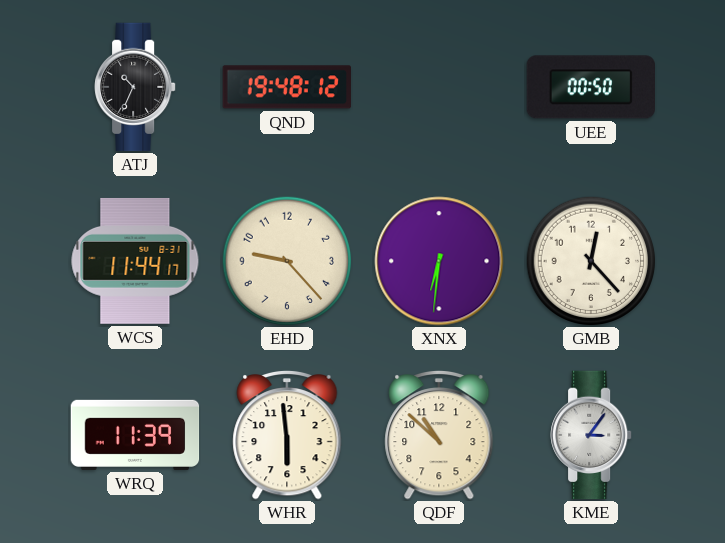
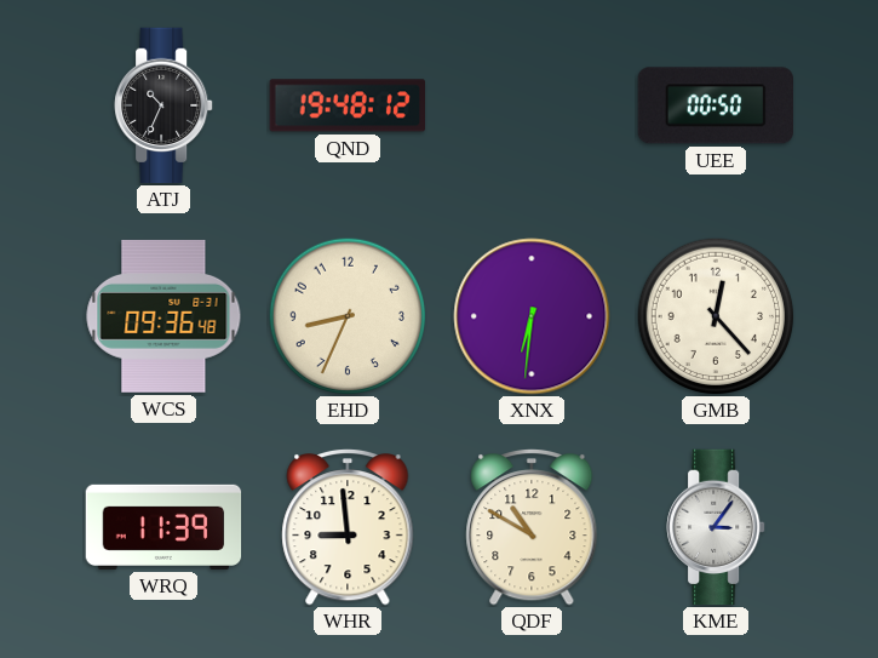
WCS: 11:44 -> 09:36 (163, 316)
EHD: 9:23 -> 8:34 (348, 316)
WHR: 5:59 -> 8:59 (348, 527)
QDF: 10:52 -> 10:50 (532, 527)
